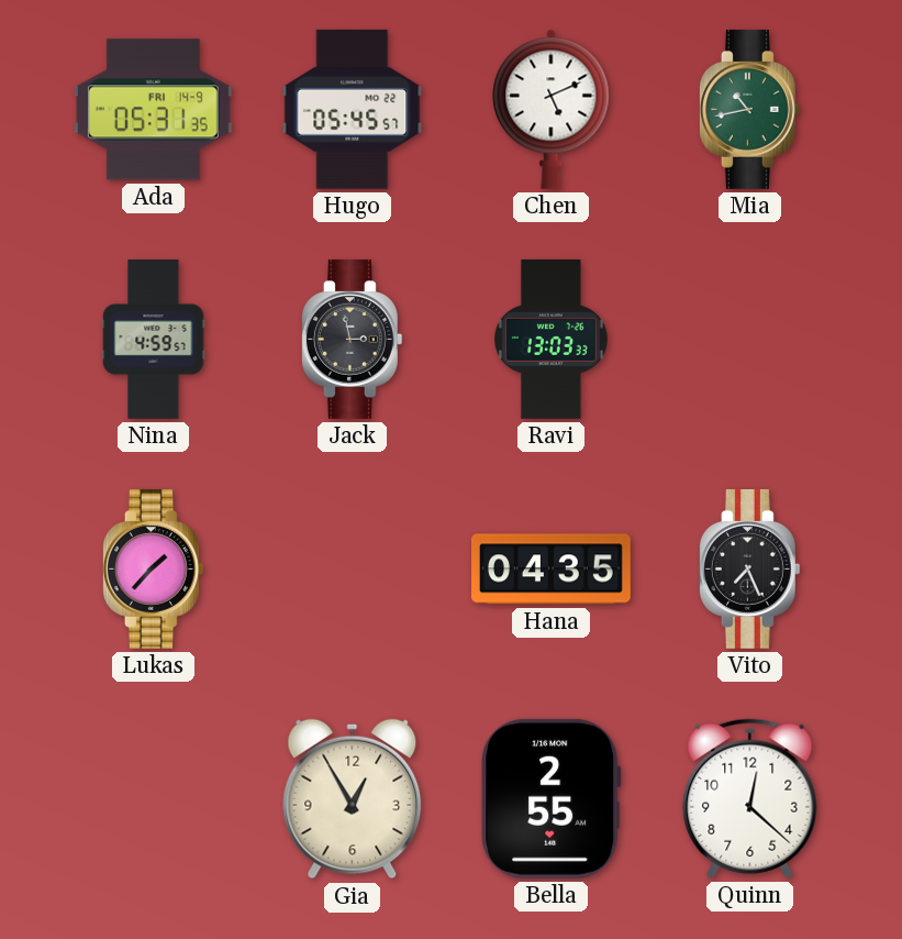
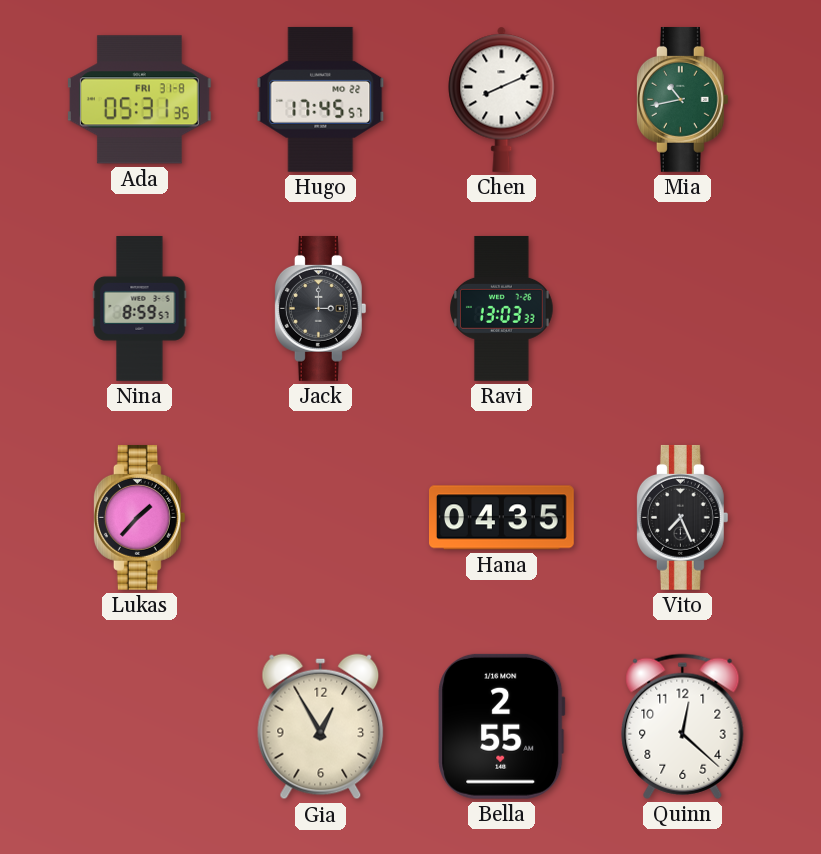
Ada date: FRI 14-9 -> FRI 31-8 (139, 100)
Hugo: 05:45 -> 17:45 (321, 99)
Chen: 5:11 -> 8:11 (502, 99)
Nina: 4:59 -> 8:59 (140, 309)
Jack: 2:58 -> 3:00 (320, 308)
